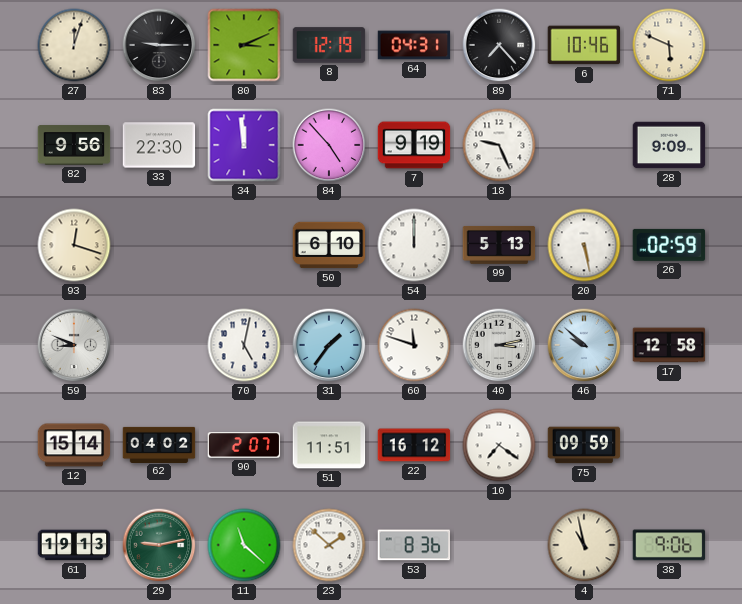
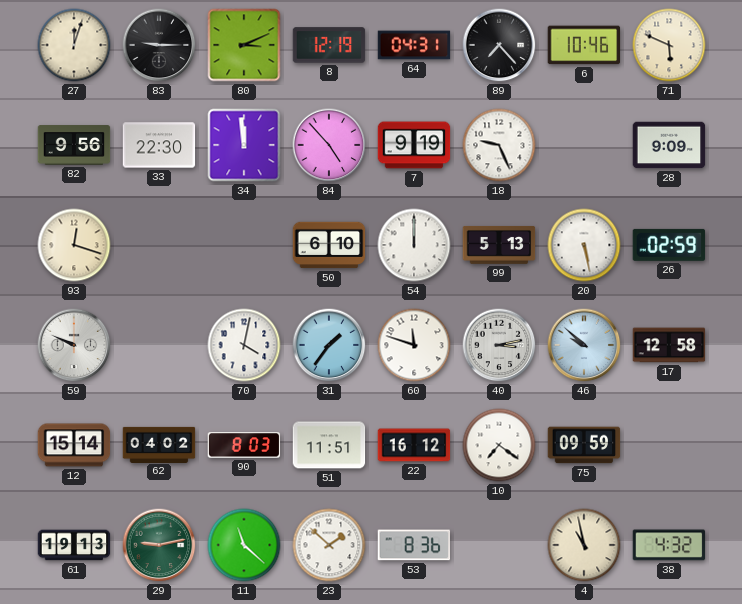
59: 8:49 -> 9:49 (74, 345)
70: 5:02 -> 4:02 (244, 345)
90: 2:07 -> 8:03 (244, 445)
38: 9:06 -> 4:32 (669, 545)
